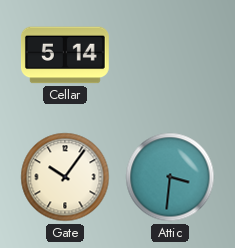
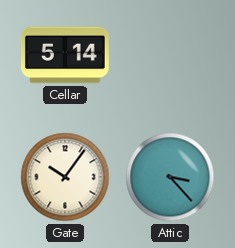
Attic: 3:31 -> 3:23 (170, 177)
